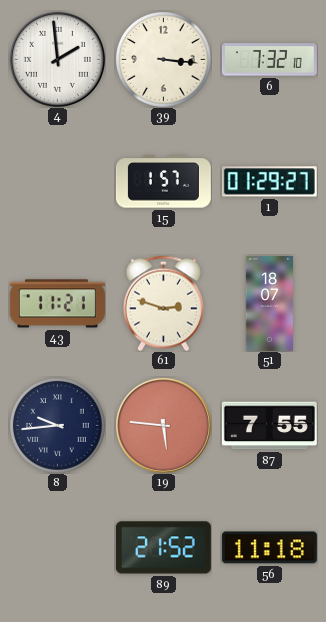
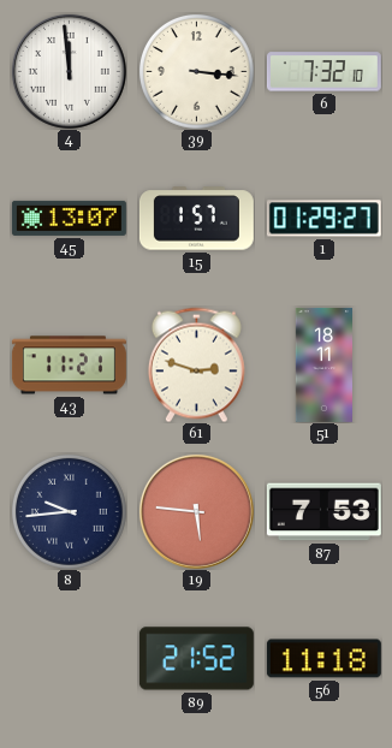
4: 1:59 -> 11:59 (69, 71)
45: none -> 13:07 (69, 218)
51: 18:07 -> 18:11 (323, 364)
87: 7:55 -> 7:53 (323, 512)
